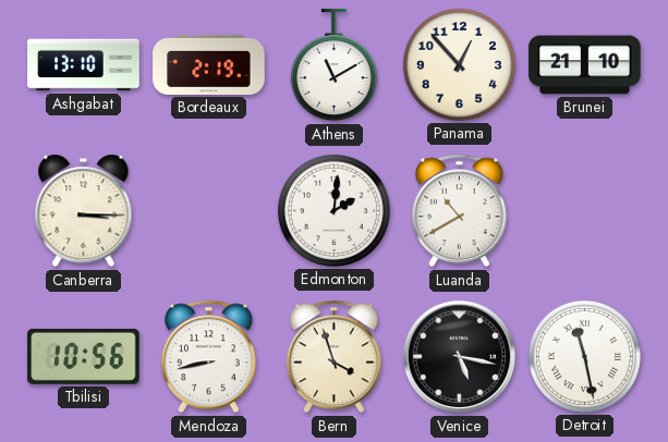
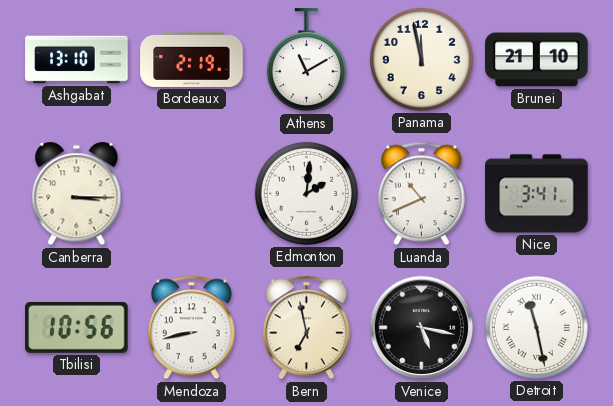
Panama: 12:53 -> 11:58 (421, 59)
Luanda: 10:40 -> 10:41 (421, 194)
Nice: none -> 3:41 (537, 194)
Bern: 3:57 -> 6:58 (306, 328)
